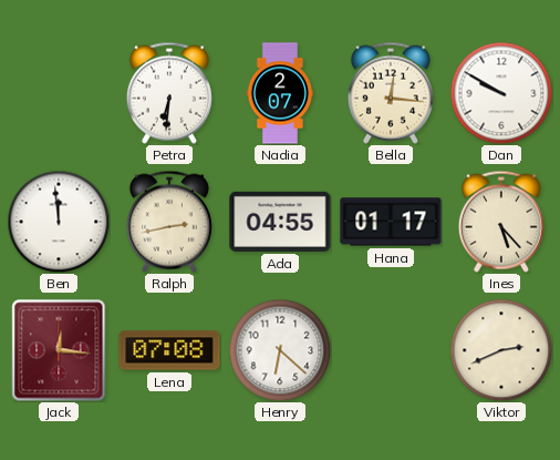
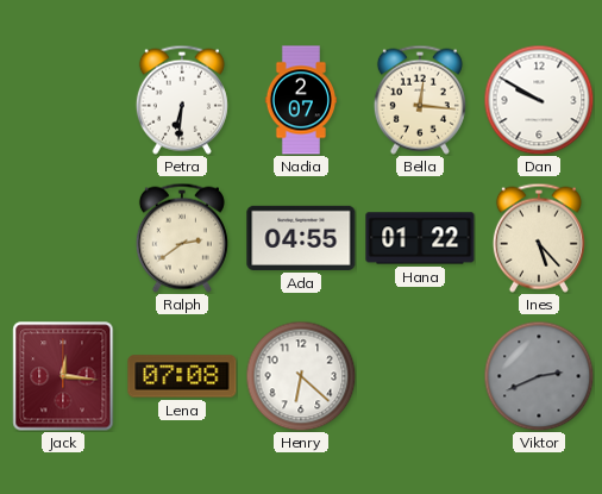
Ben: 11:59 -> none (59, 222)
Ralph: 2:43 -> 2:39 (182, 238)
Hana: 01:17 -> 01:22 (420, 238)
Viktor dial: cream -> grey (539, 376)
